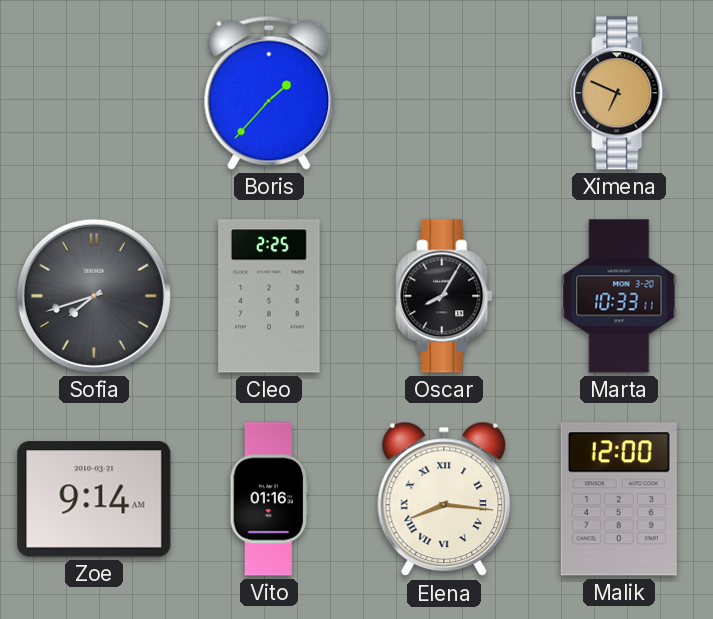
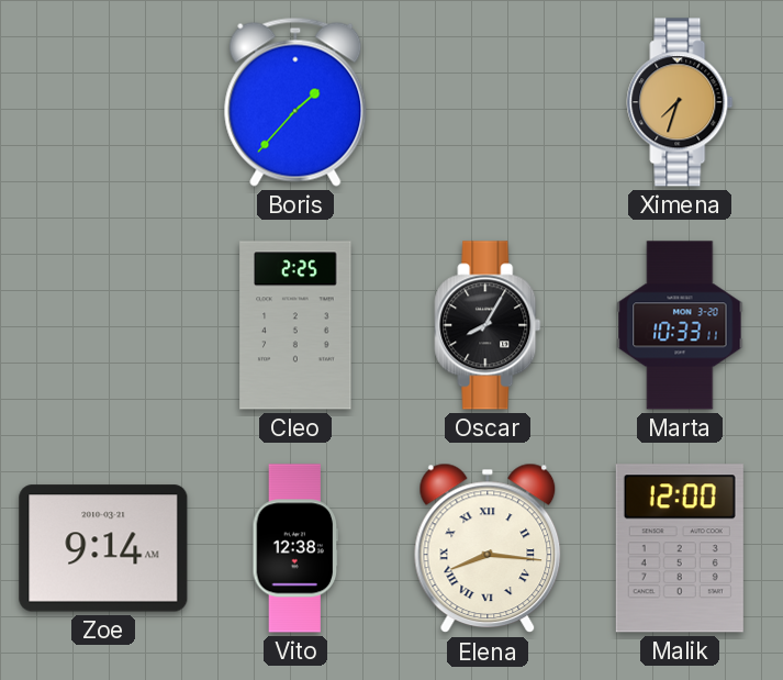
Ximena: 6:49 -> 7:33 (680, 102)
Sofia: 7:42 -> none (94, 296)
Vito: 01:16 -> 12:38 (295, 548)
